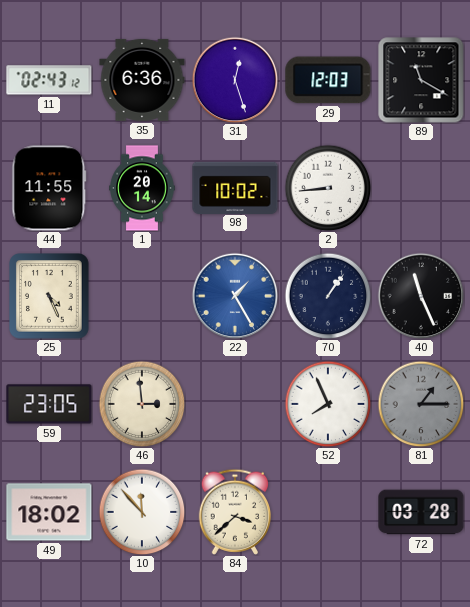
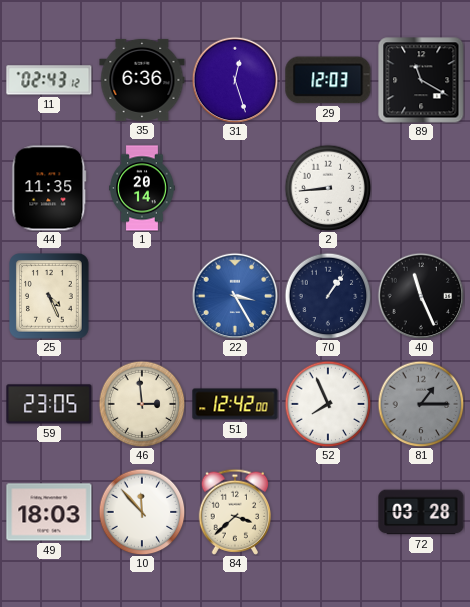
44: 11:55 -> 11:35 (49, 188)
98: 10:02 -> none (235, 187)
22: 1:25 -> 3:25 (235, 296)
51: none -> 12:42 (235, 404)
49: 18:02 -> 18:03 (49, 512)
